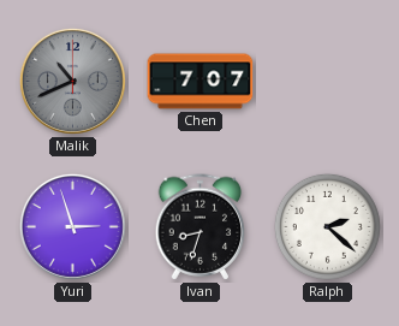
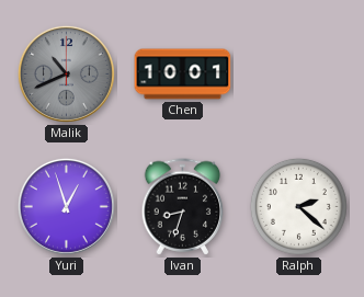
Chen: 7:07 -> 10:01 (183, 75)
Yuri: 2:57 -> 12:57 (66, 206)
